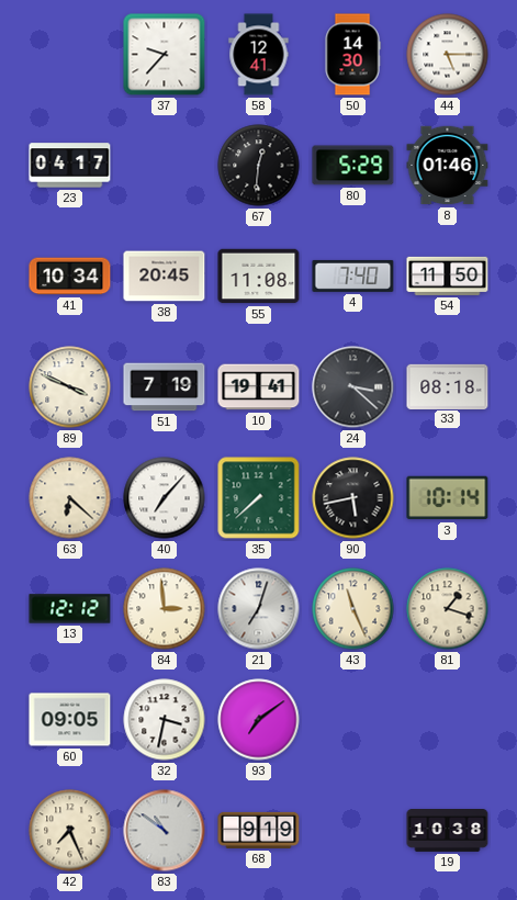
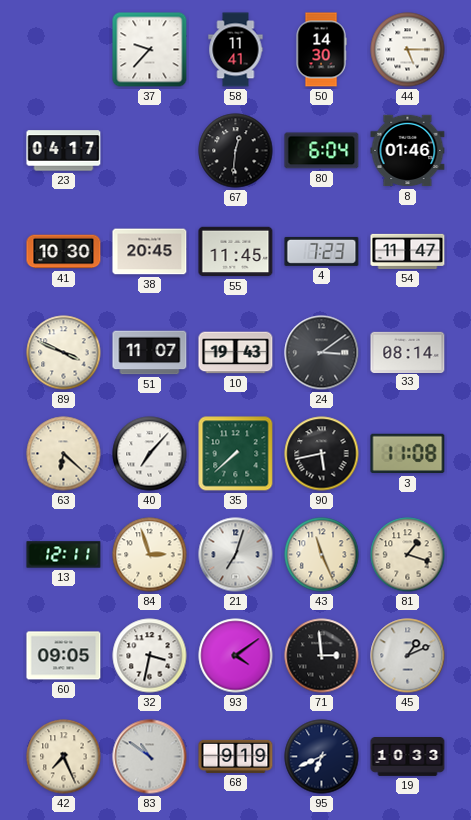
58: 12:41 -> 11:41 (236, 50)
80: 5:29 -> 6:04 (322, 151)
41: 10:34 -> 10:30 (64, 252)
55: 11:08 -> 11:45 (236, 252)
4: 7:40 -> 7:23 (322, 251)
54: 11:50 -> 11:47 (408, 251)
51: 7:19 -> 11:07 (150, 353)
10: 19:41 -> 19:43 (236, 353)
24: 3:22 -> 3:09 (322, 353)
33: 08:18 -> 08:14 (408, 352)
3: 10:14 -> 11:08 (408, 454)
13: 12:12 -> 12:11 (64, 555)
84: 2:59 -> 2:57 (150, 555)
93: 7:09 -> 4:09 (236, 656)
71: none -> 2:59 (322, 656)
45: none -> 1:11 (408, 656)
95: none -> 6:41 (322, 757)
19: 10:38 -> 10:33 (408, 757)
